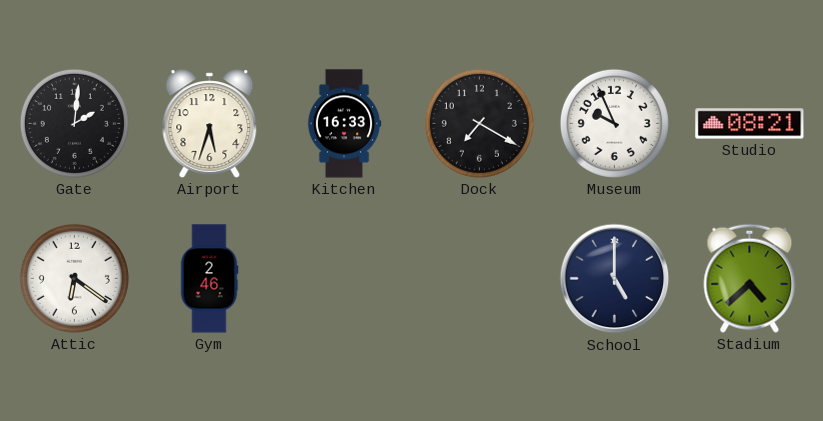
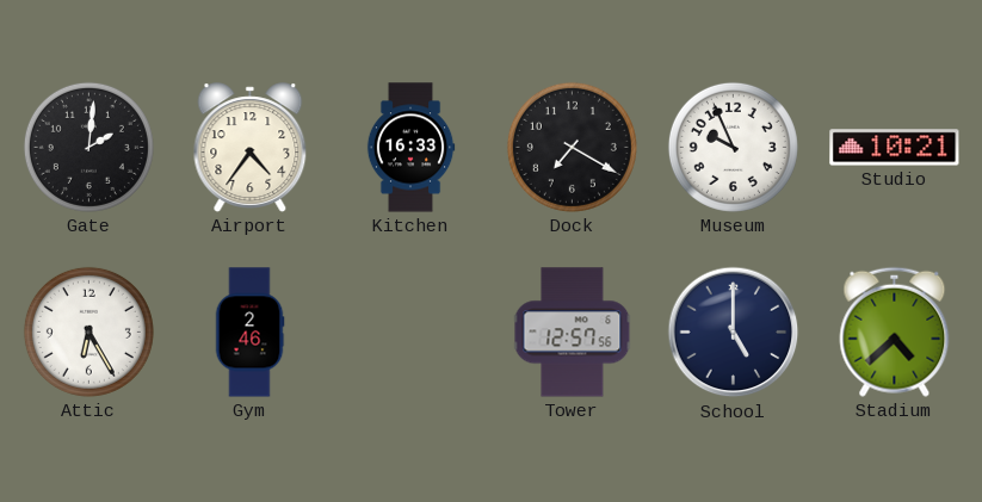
Airport: 5:33 -> 4:36 (251, 148)
Studio: 08:21 -> 10:21 (895, 148)
Attic: 6:21 -> 6:25 (88, 331)
Tower: none -> 12:57 (573, 333)
